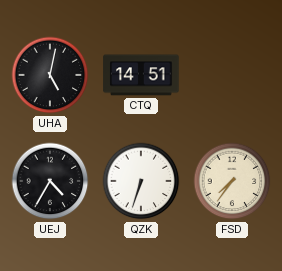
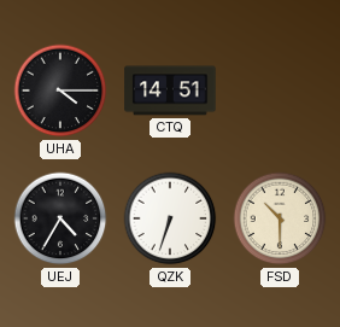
UHA: 5:02 -> 4:15 (60, 90)
FSD: 7:36 -> 10:30 (280, 218)
